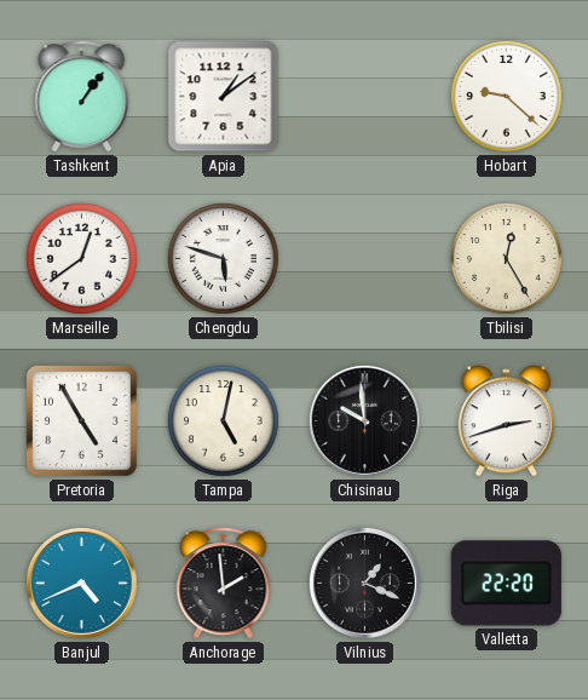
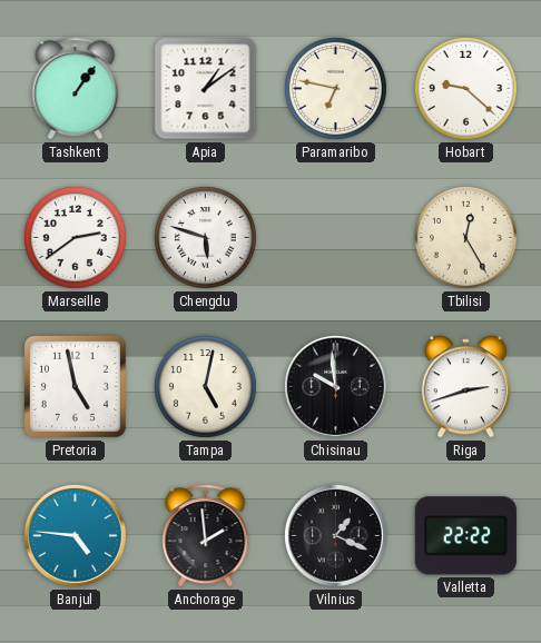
Paramaribo: none -> 6:47 (335, 88)
Marseille: 12:39 -> 2:39 (75, 237)
Pretoria: 4:55 -> 4:58 (75, 386)
Banjul: 4:41 -> 4:46 (75, 535)
Valletta: 22:20 -> 22:22 (465, 536)
